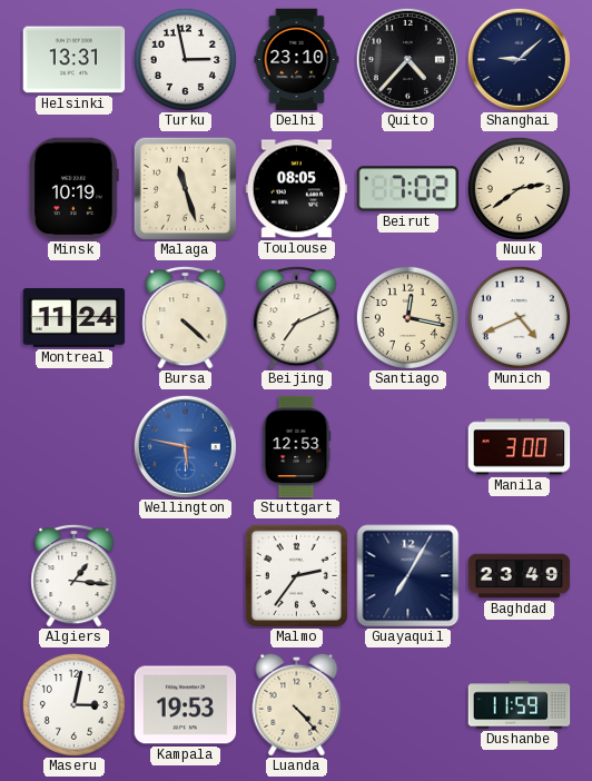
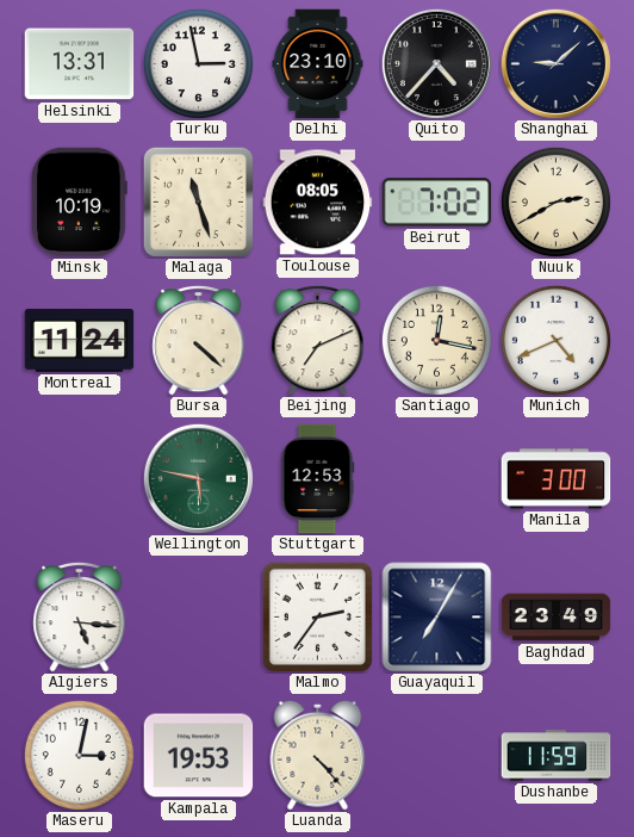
Nuuk: 2:39 -> 2:40 (555, 201)
Wellington dial: blue -> green (198, 478)
Algiers: 1:16 -> 5:16 (80, 616)
